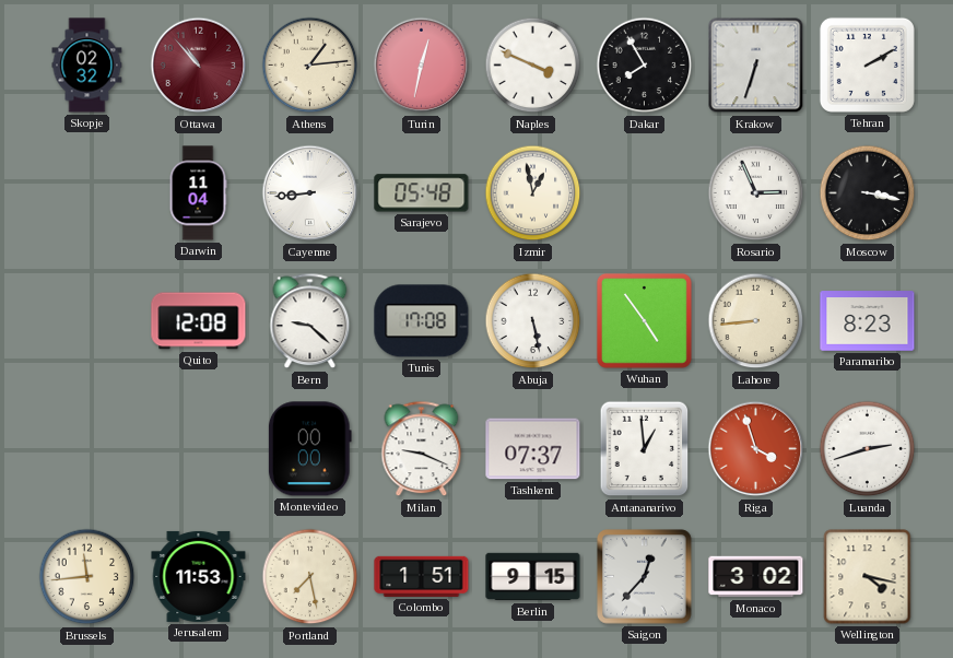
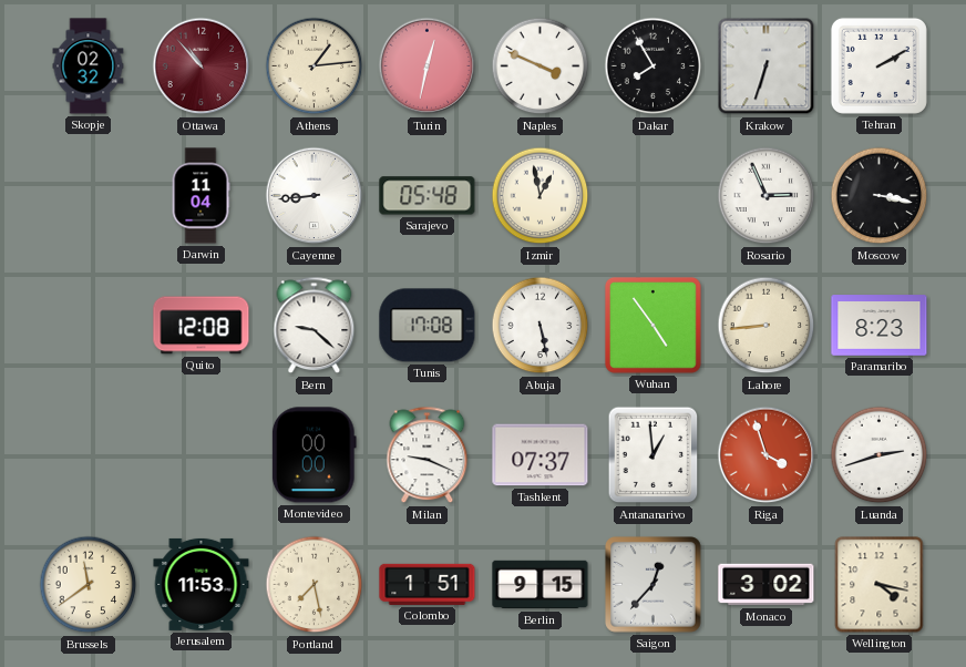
Brussels: 11:44 -> 11:39 (89, 585)
